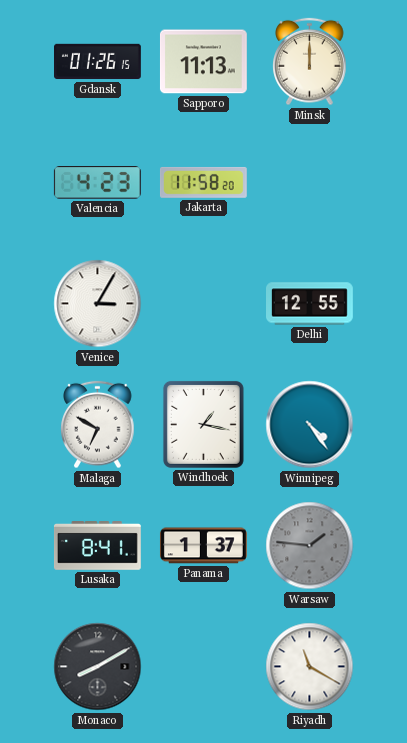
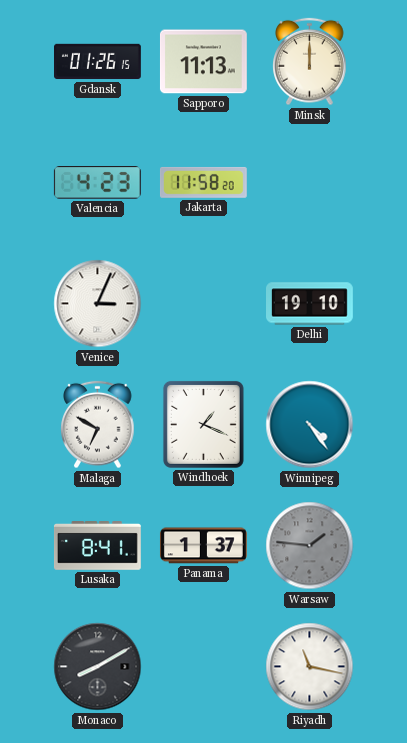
Venice: 3:05 -> 3:04 (98, 304)
Delhi: 12:55 -> 19:10 (310, 304)
Windhoek: 1:17 -> 1:19 (203, 424)
Riyadh: 11:20 -> 11:17 (310, 667)
